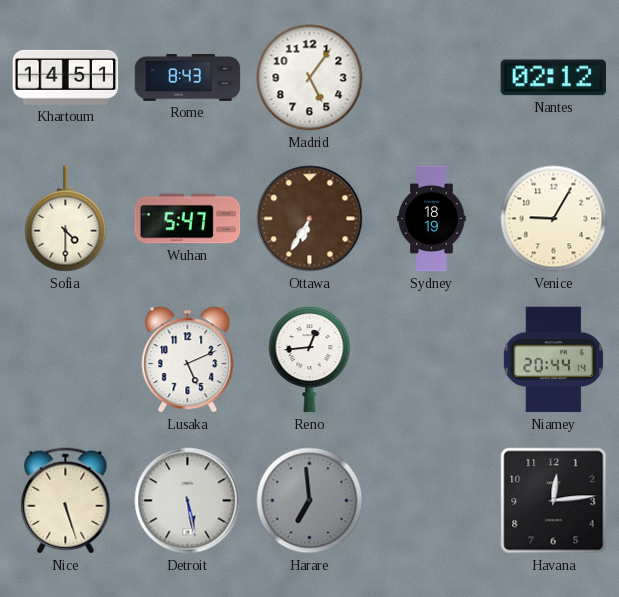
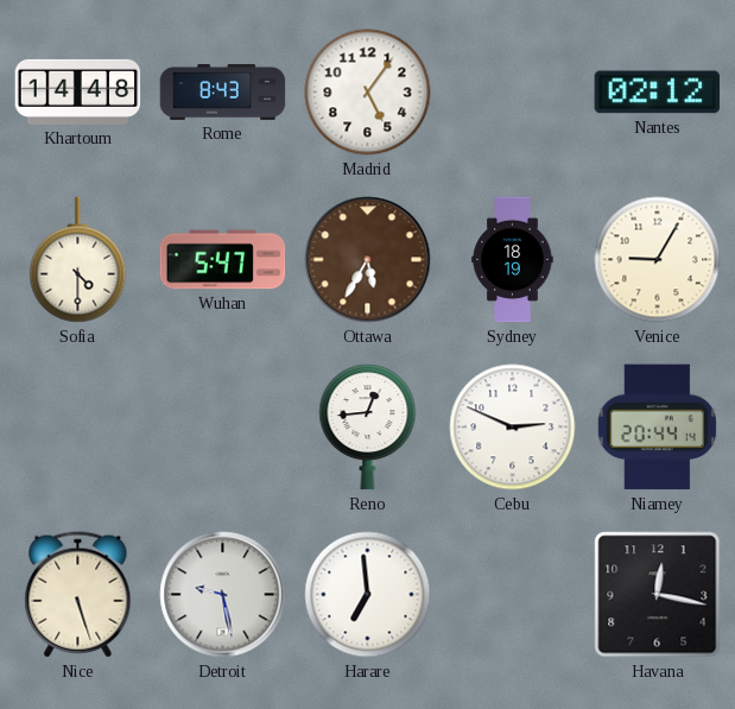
Khartoum: 14:51 -> 14:48 (78, 91)
Ottawa: 6:35 -> 5:35 (368, 260)
Lusaka: 5:11 -> none (188, 360)
Cebu: none -> 2:49 (513, 428)
Detroit: 5:28 -> 9:28 (223, 595)
Harare dial: grey -> white (368, 595)
Havana: 12:14 -> 12:17 (658, 595)
